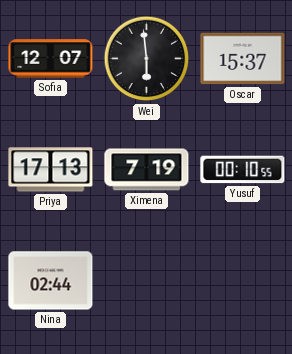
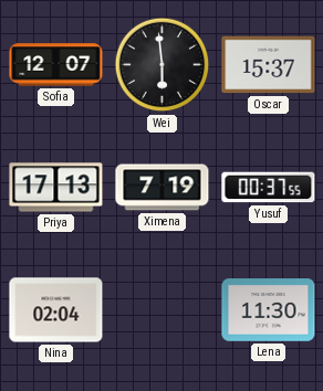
Yusuf: 00:10 -> 00:37 (269, 188)
Nina: 02:44 -> 02:04 (56, 310)
Lena: none -> 11:30 (269, 310)
